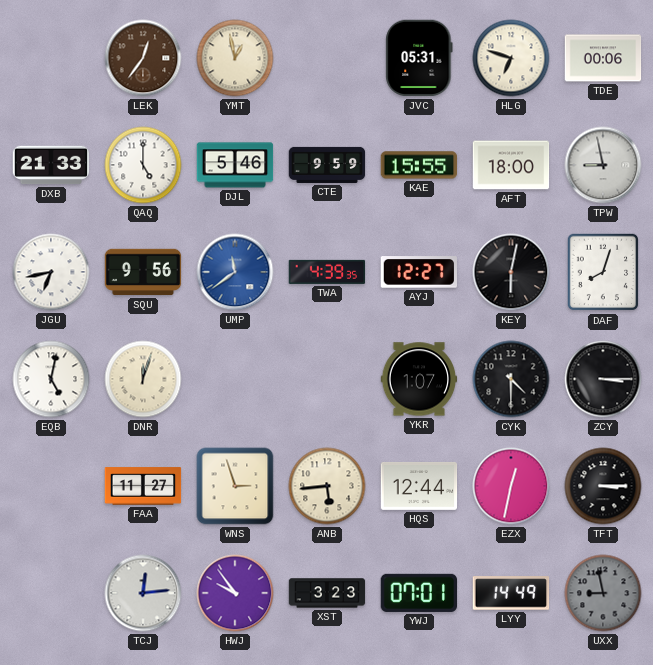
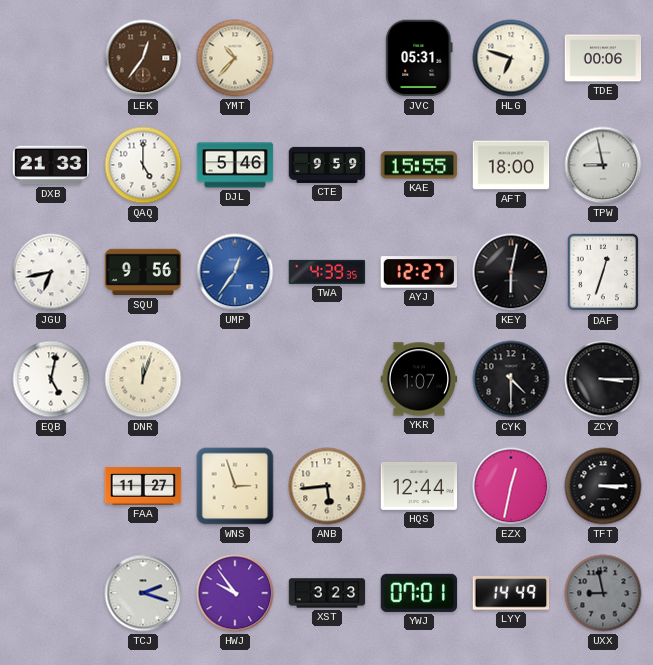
YMT: 12:58 -> 10:37 (235, 58)
UMP: 11:39 -> 12:36 (235, 272)
DAF: 8:03 -> 12:33 (603, 272)
TCJ: 12:14 -> 2:18 (143, 593)
